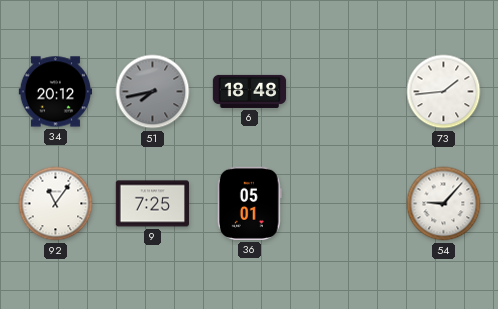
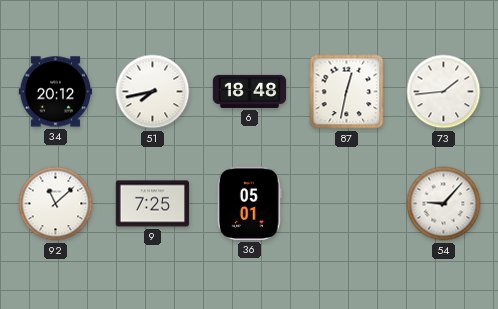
51 dial: grey -> white (153, 92)
87: none -> 12:32 (347, 92)
92: 11:06 -> 11:08 (56, 204)
